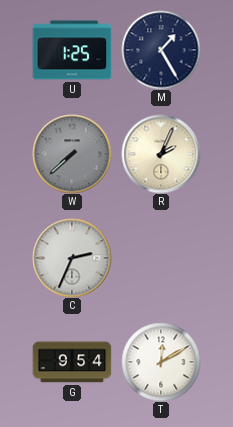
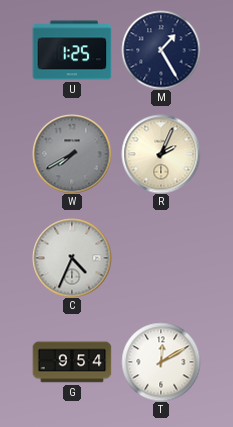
W: 7:38 -> 7:40 (72, 154)
C: 2:34 -> 4:34 (72, 258)
